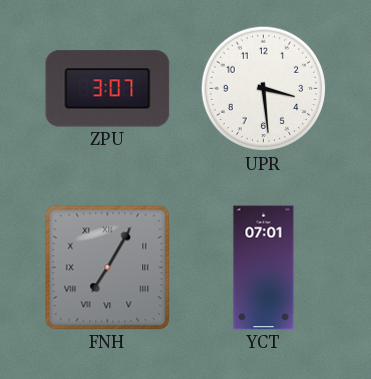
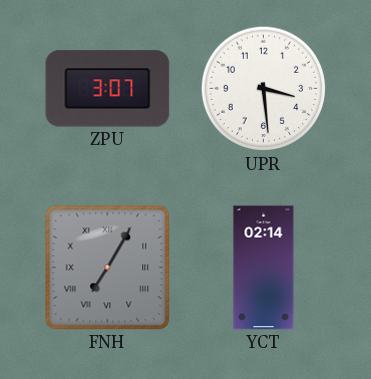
YCT: 07:01 -> 02:14 (264, 268)
